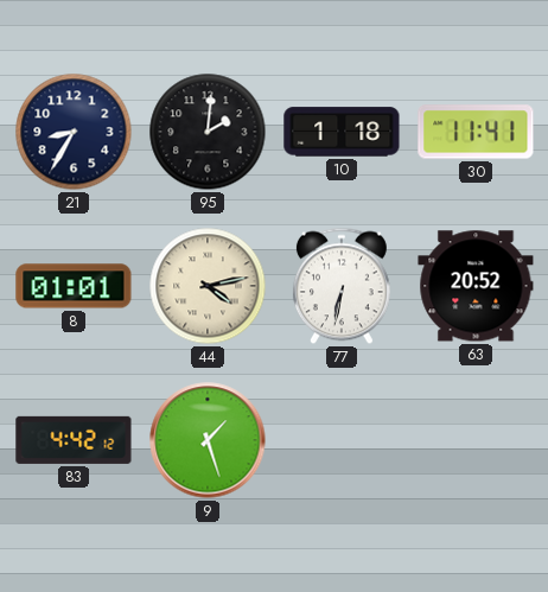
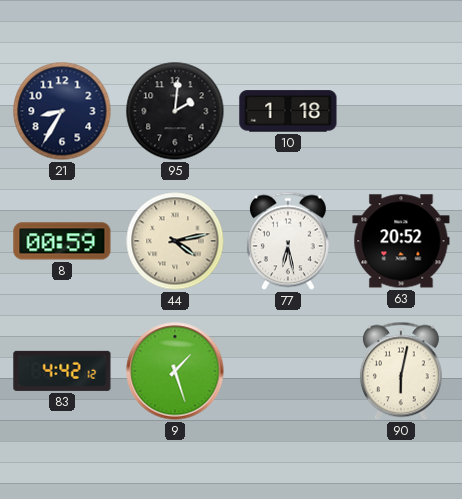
30: 11:41 -> none (476, 132)
8: 01:01 -> 00:59 (62, 241)
77: 6:32 -> 6:28 (288, 241)
90: none -> 6:02 (401, 371)
